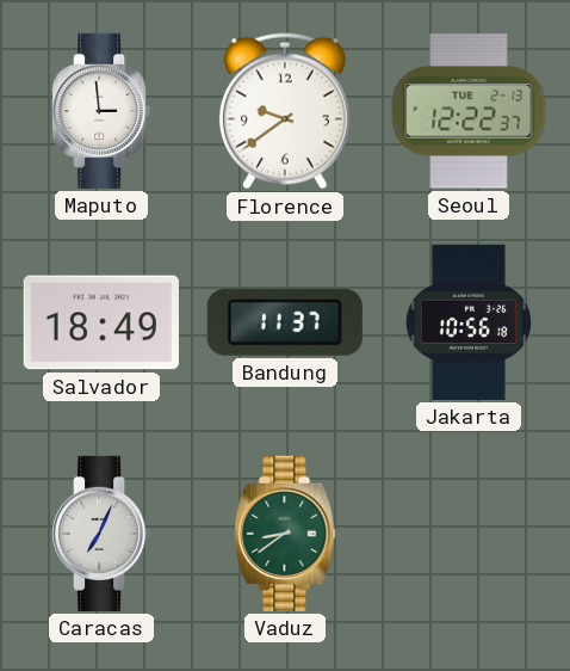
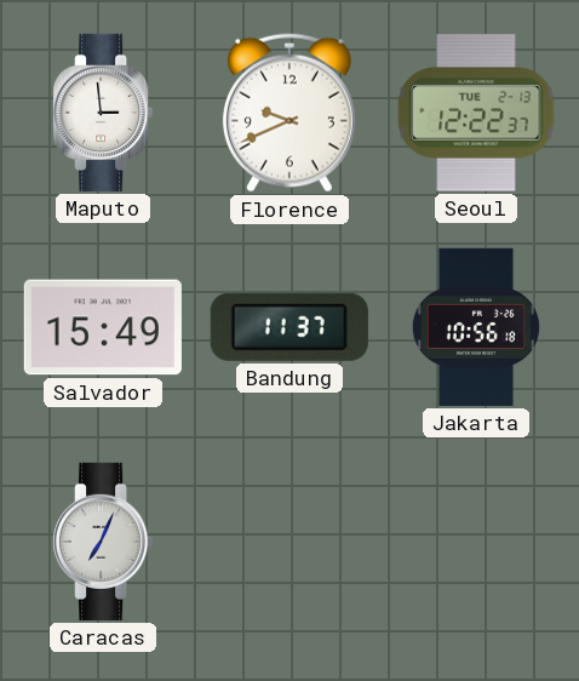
Florence: 9:39 -> 9:41 (289, 113)
Salvador: 18:49 -> 15:49 (103, 327)
Vaduz: 8:39 -> none (285, 534)
